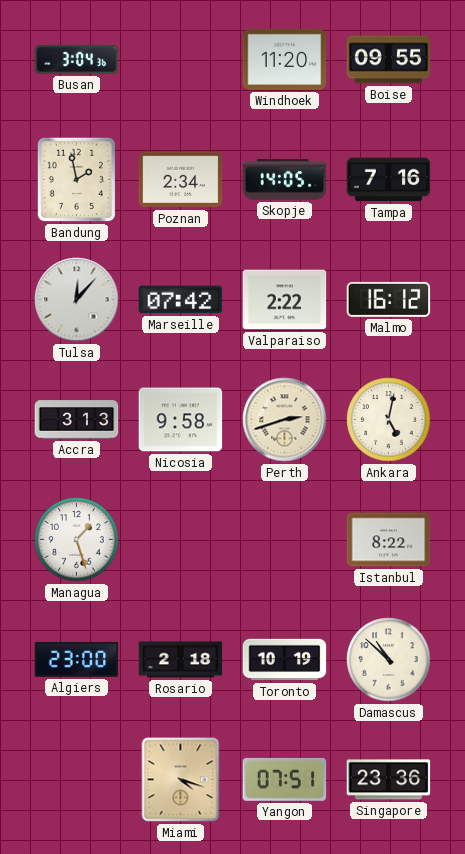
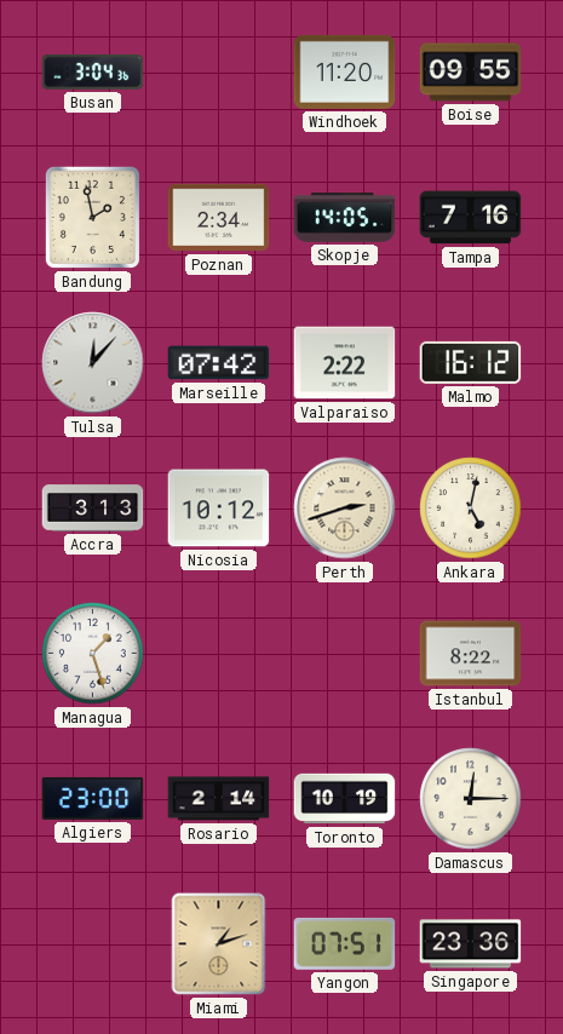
Nicosia: 9:58 -> 10:12 (219, 509)
Rosario: 2:18 -> 2:14 (219, 799)
Damascus: 10:52 -> 12:15 (471, 799)
Miami: 4:18 -> 1:12 (219, 944)
